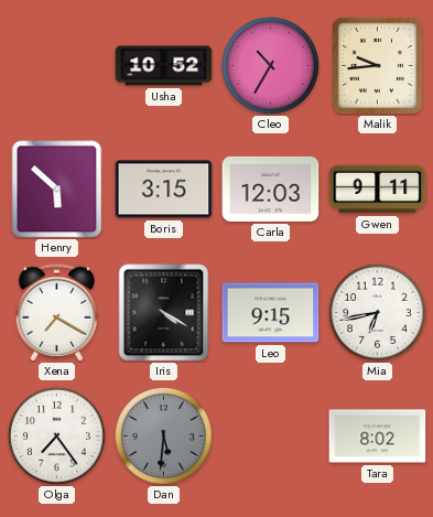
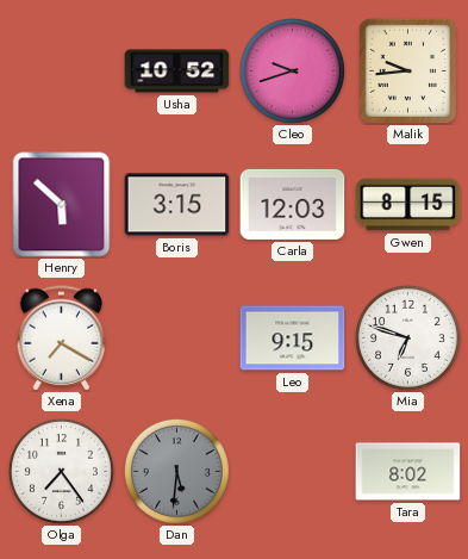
Cleo: 10:35 -> 9:42 (292, 70)
Gwen: 9:11 -> 8:15 (408, 205)
Iris: 4:20 -> none (164, 313)
Mia: 6:43 -> 6:48 (407, 337)
